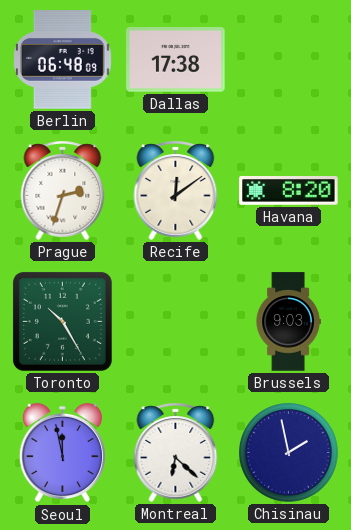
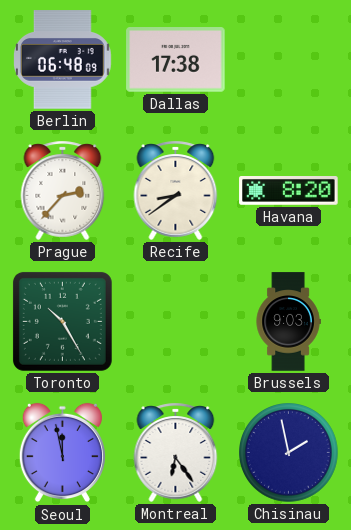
Prague: 2:33 -> 2:37 (63, 190)
Recife: 12:09 -> 8:39 (176, 190)
Montreal: 6:22 -> 6:24 (176, 452)
